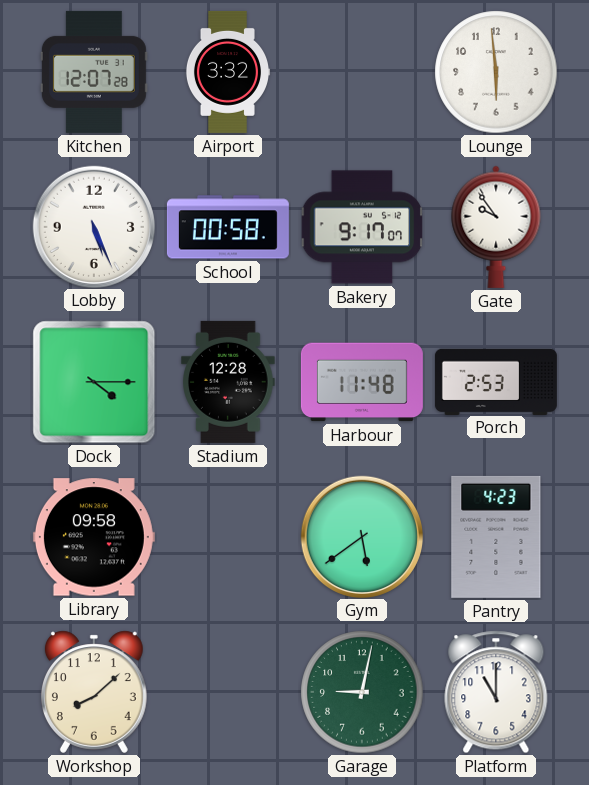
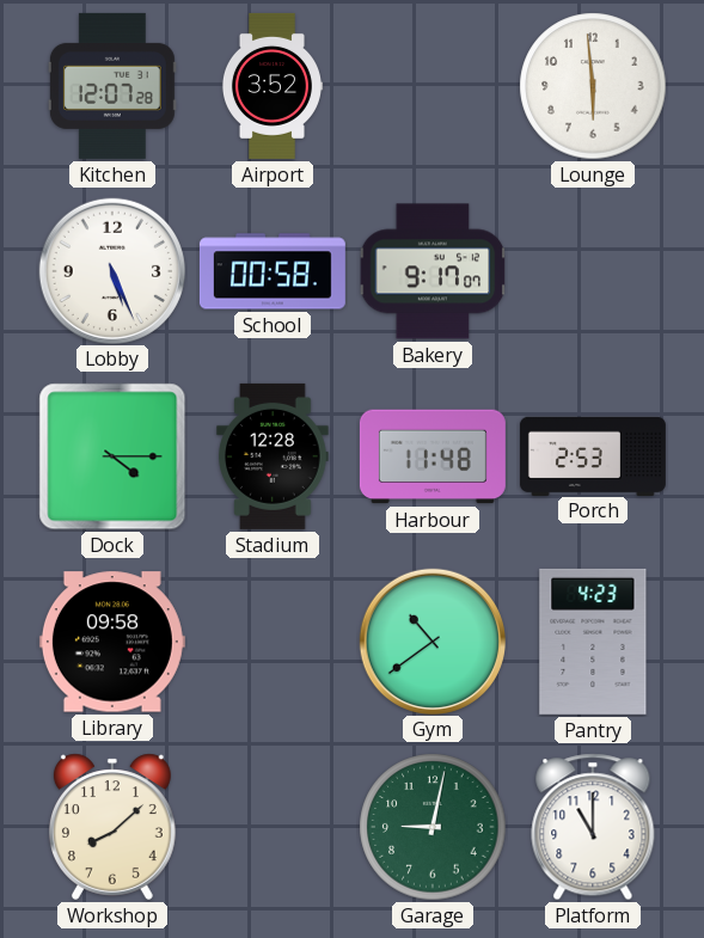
Airport: 3:32 -> 3:52 (273, 86)
Gate: 9:54 -> none (496, 227)
Gym: 5:39 -> 10:39 (431, 640)
